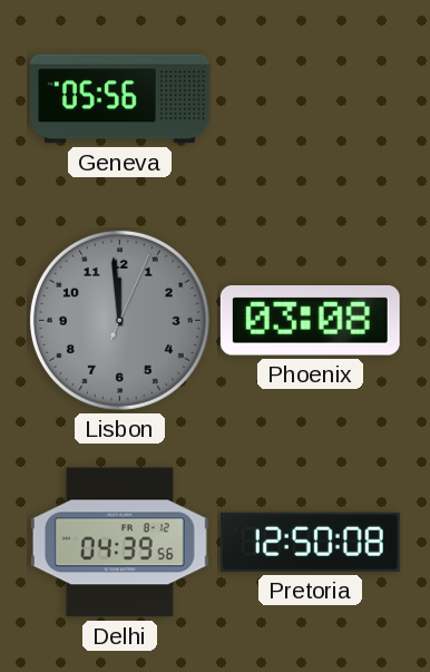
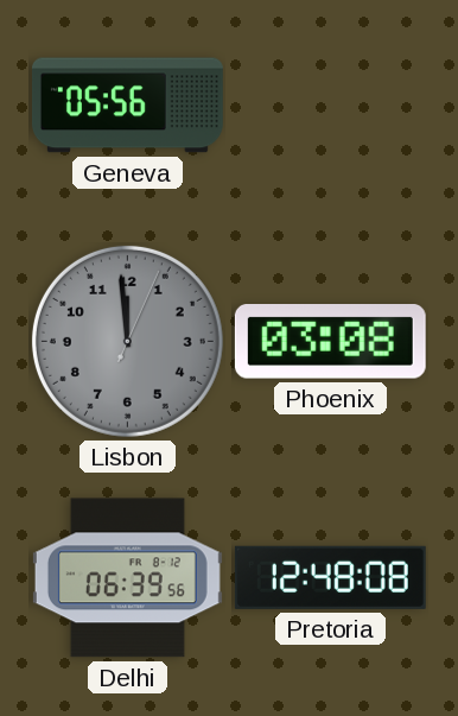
Delhi: 04:39 -> 06:39 (127, 578)
Pretoria: 12:50 -> 12:48 (330, 577)
